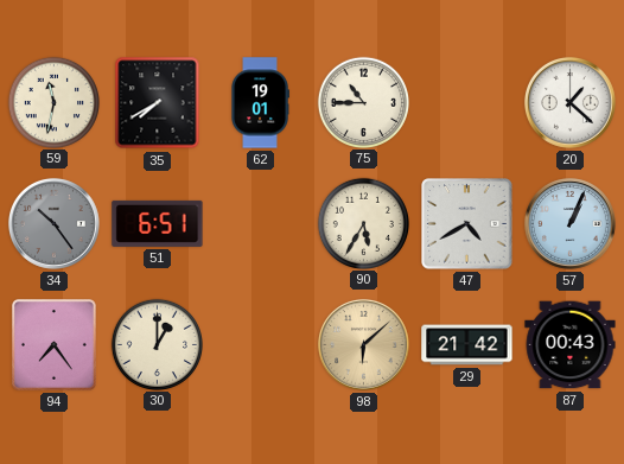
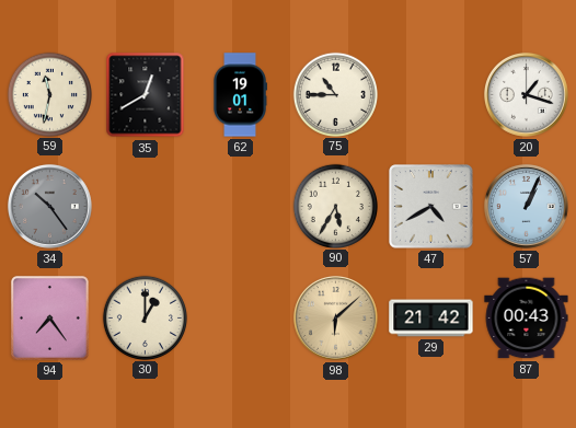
35: 7:40 -> 12:40 (146, 95)
20: 1:22 -> 1:18 (526, 94)
51: 6:51 -> none (158, 223)
